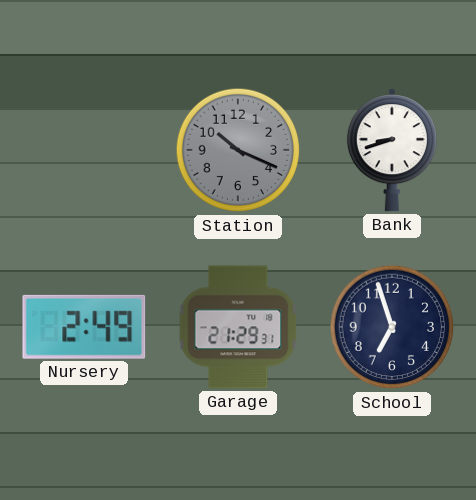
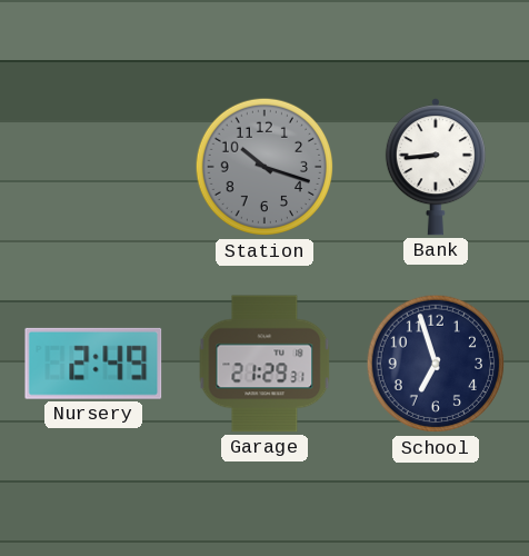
Station: 10:19 -> 10:18 (264, 167)
Bank: 8:42 -> 8:44 (436, 167)
